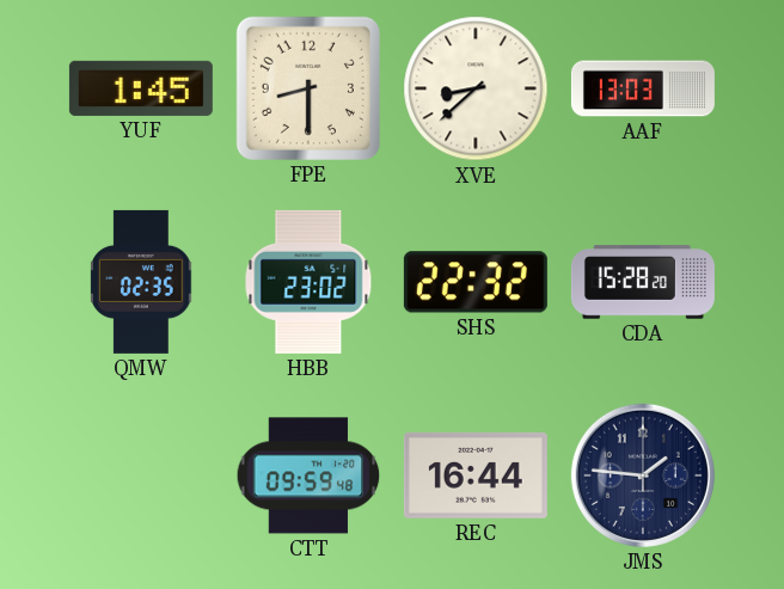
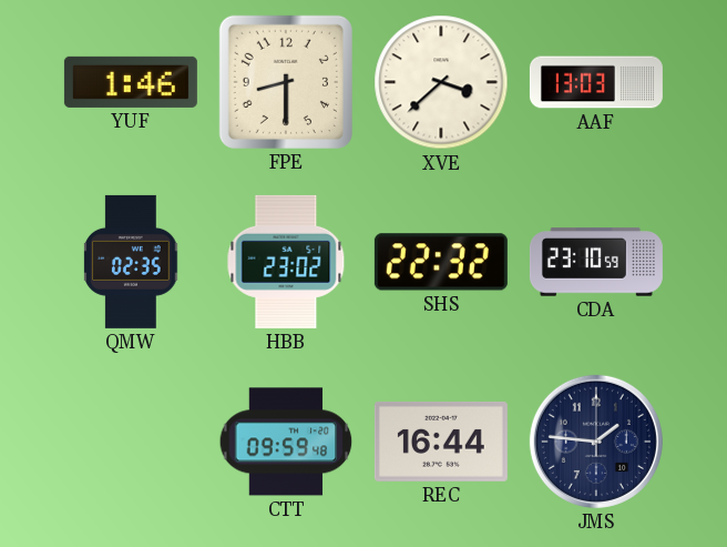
YUF: 1:45 -> 1:46 (131, 82)
XVE: 8:38 -> 3:38 (441, 82)
CDA: 15:28 -> 23:10 (596, 262)
